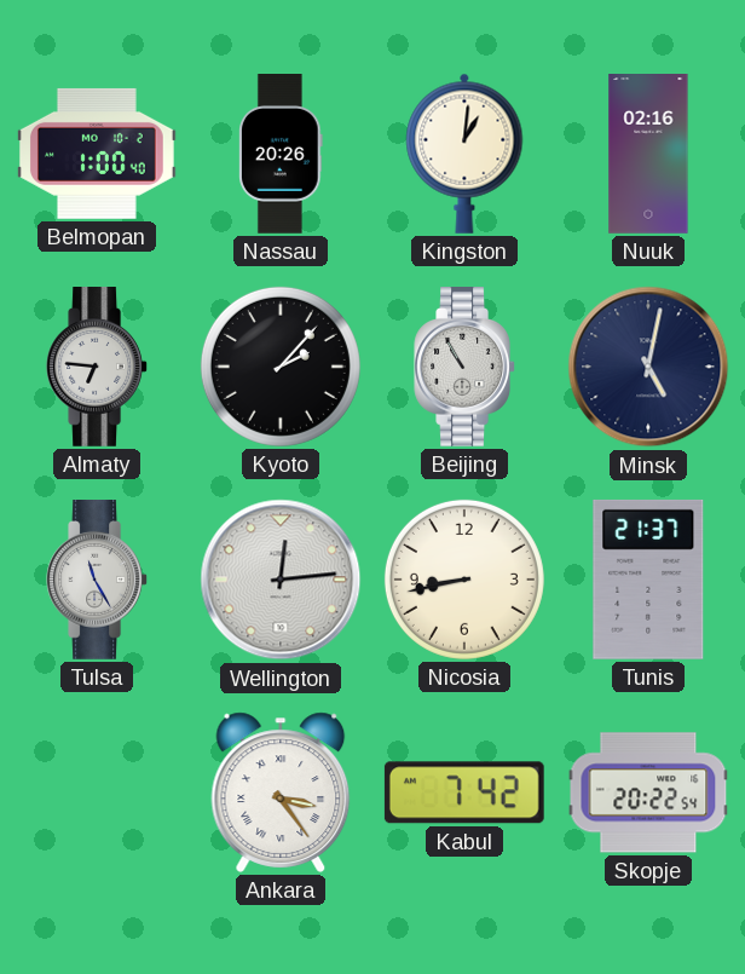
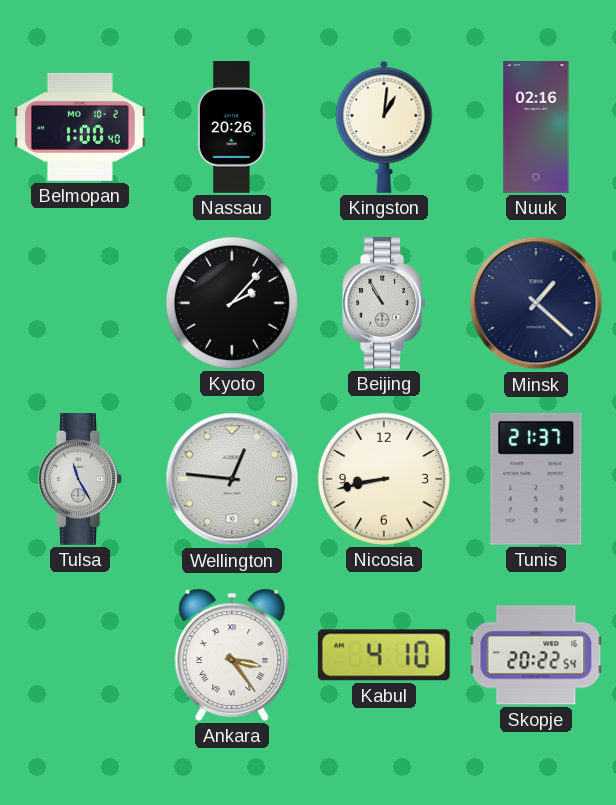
Almaty: 6:46 -> none (97, 368)
Minsk: 5:02 -> 1:22 (536, 303)
Wellington: 12:14 -> 12:46 (232, 479)
Kabul: 7:42 -> 4:10 (384, 655)
